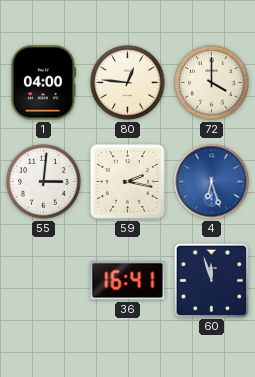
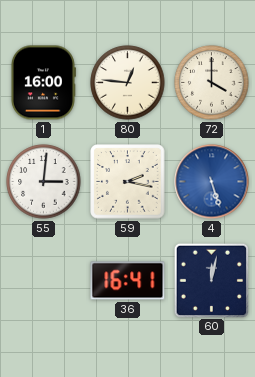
1: 04:00 -> 16:00 (43, 83)
4: 6:27 -> 5:27 (212, 182)
60: 11:57 -> 12:02 (211, 280)
